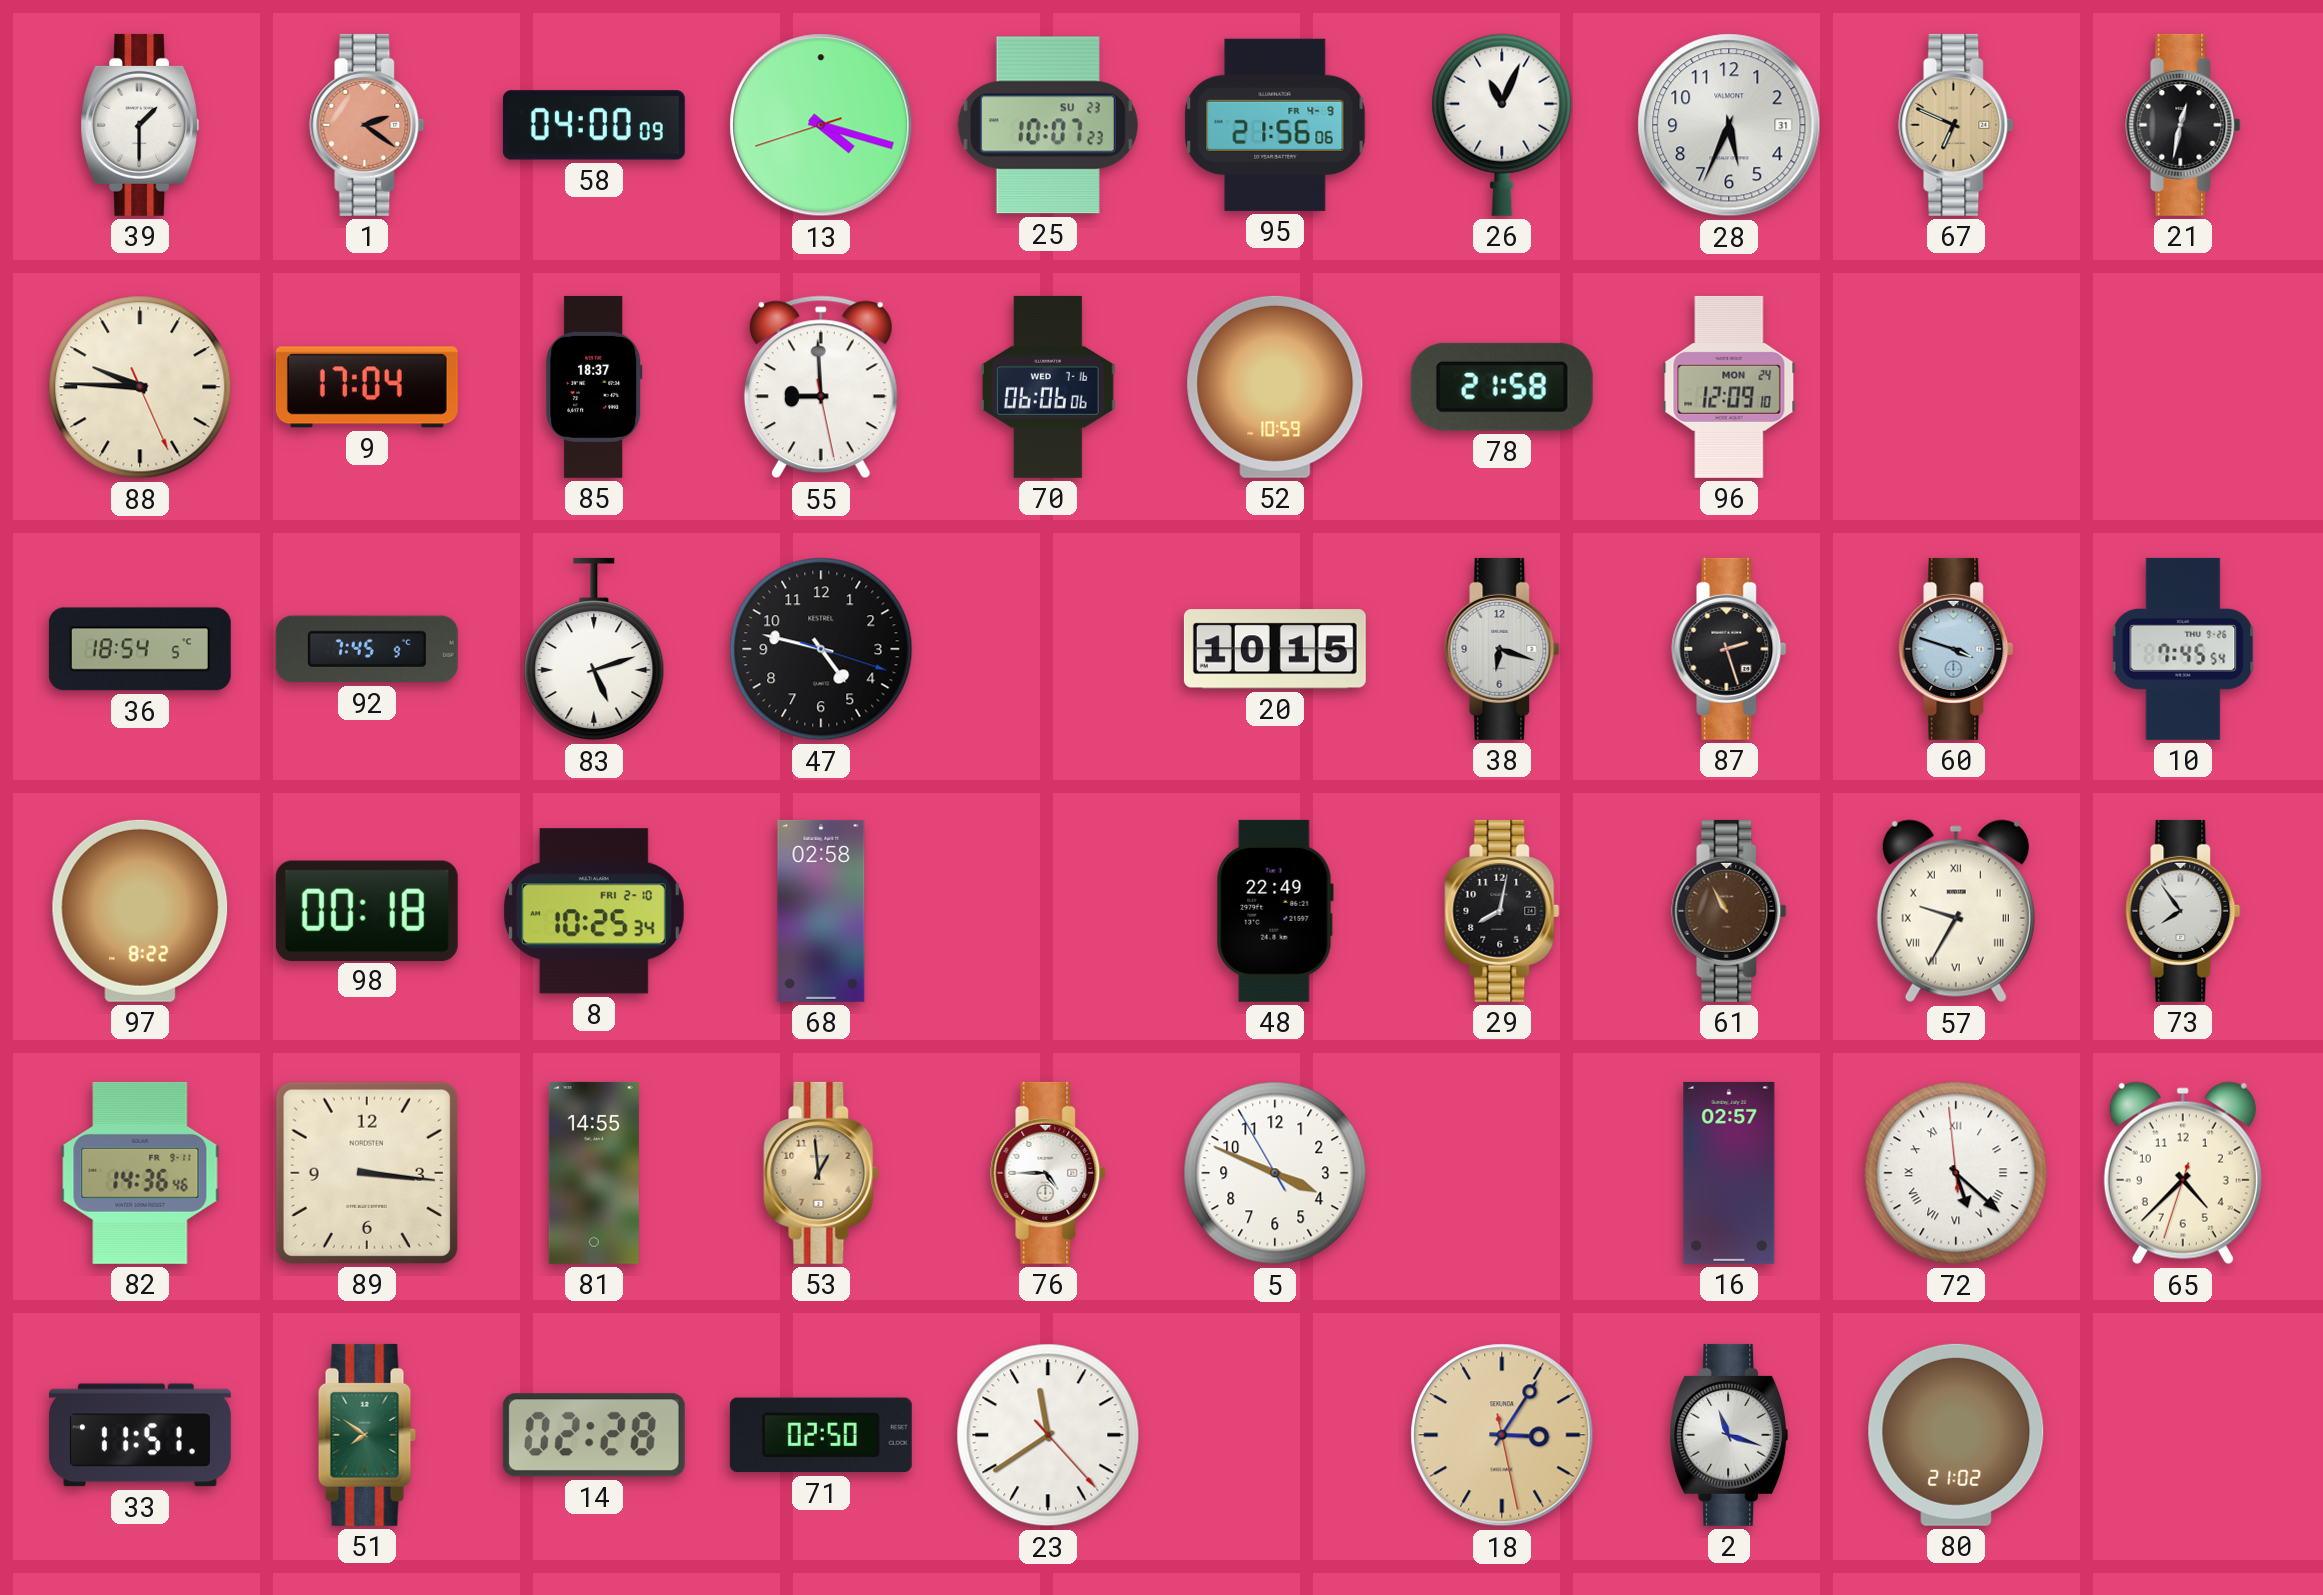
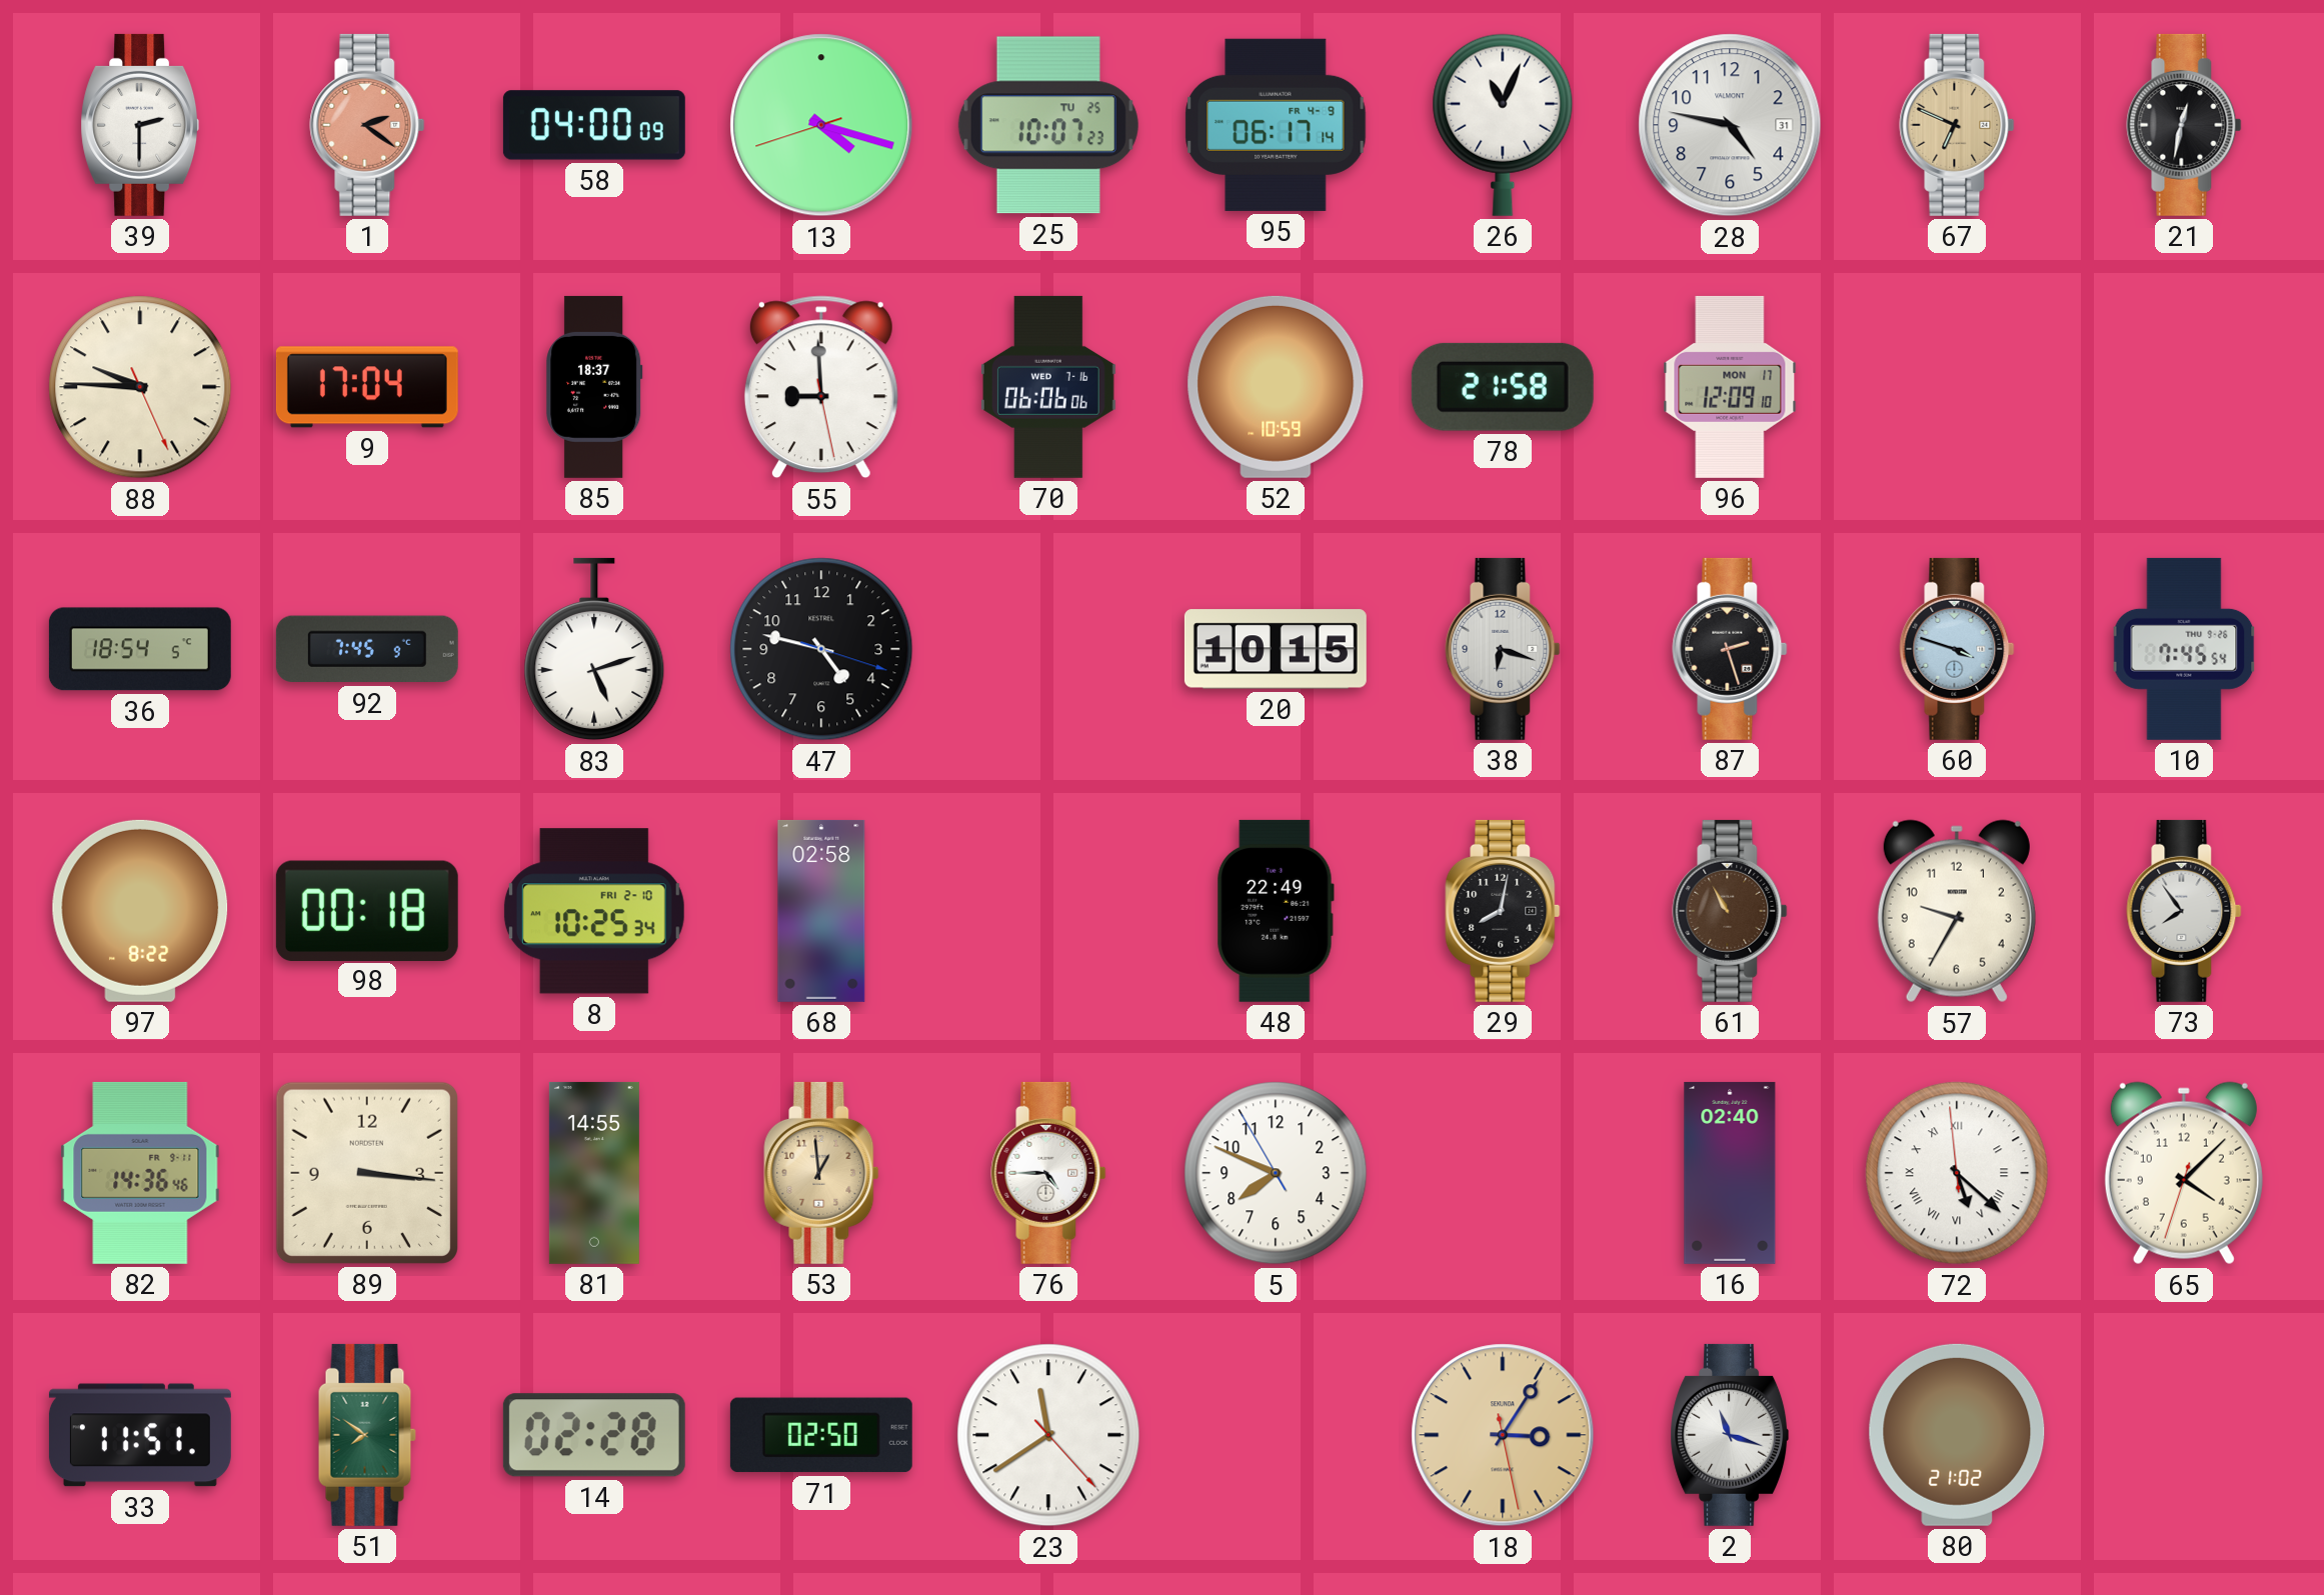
39: 1:30 -> 2:30 (140, 125)
25 date: SU 23 -> TU 25 (1048, 125)
95: 21:56 -> 06:17 (1276, 125)
28: 5:34 -> 4:47 (1730, 125)
96 date: MON 24 -> MON 17 (1730, 387)
57 numerals: Roman -> Arabic (1957, 911)
5: 3:48 -> 7:48 (1276, 1173)
16: 02:57 -> 02:40 (1730, 1173)
65: 4:37 -> 4:07 (2184, 1173)
